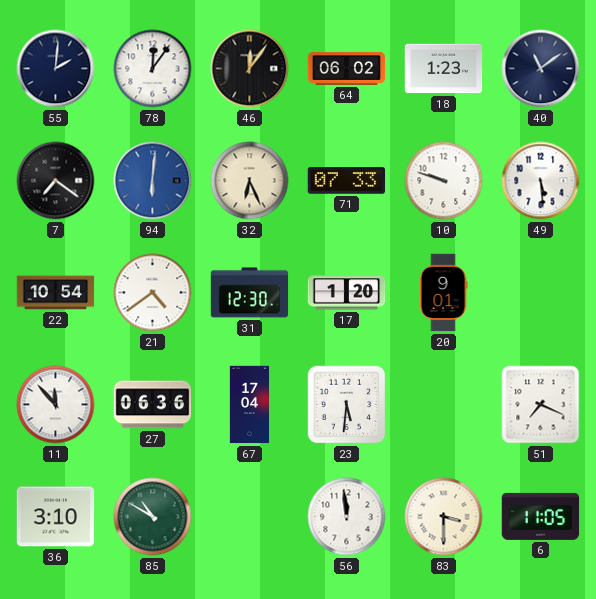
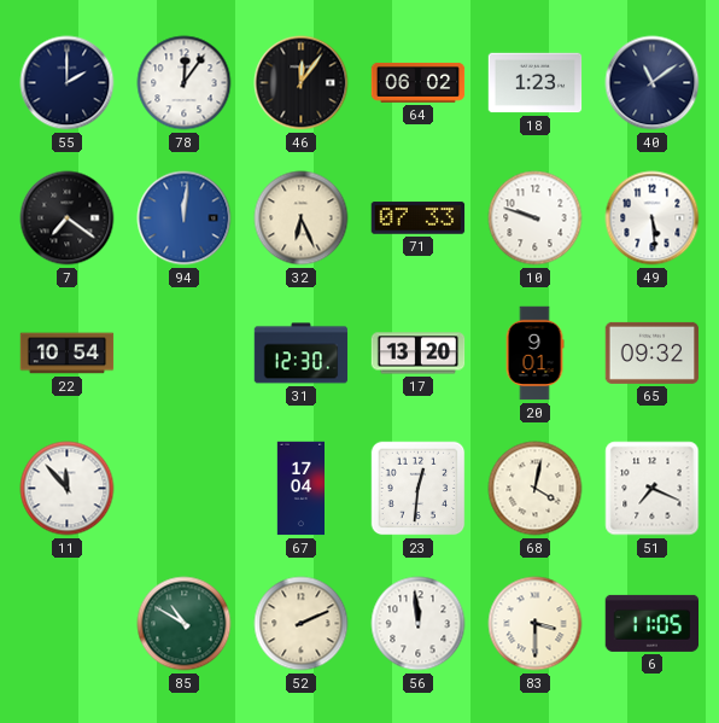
55: 2:01 -> 2:00 (68, 83)
94: 6:01 -> 12:01 (185, 218)
21: 4:39 -> none (153, 293)
17: 1:20 -> 13:20 (419, 354)
65: none -> 09:32 (653, 352)
27: 06:36 -> none (153, 405)
23: 5:31 -> 12:31 (419, 489)
68: none -> 4:02 (536, 489)
36: 3:10 -> none (56, 517)
52: none -> 2:11 (302, 624)
